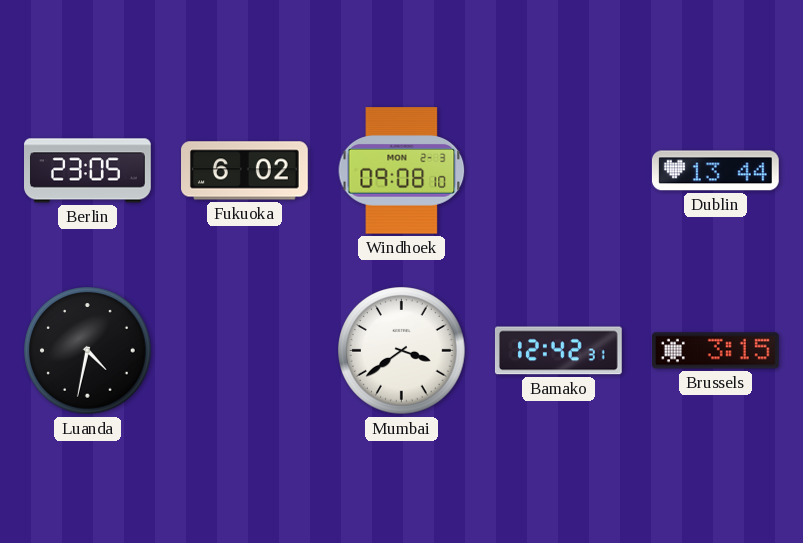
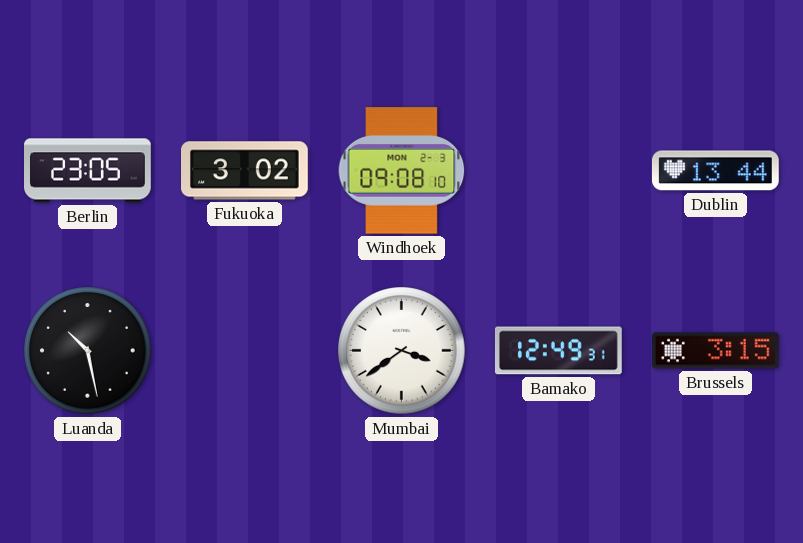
Fukuoka: 6:02 -> 3:02 (245, 171)
Luanda: 4:32 -> 10:28 (88, 351)
Bamako: 12:42 -> 12:49 (558, 351)
